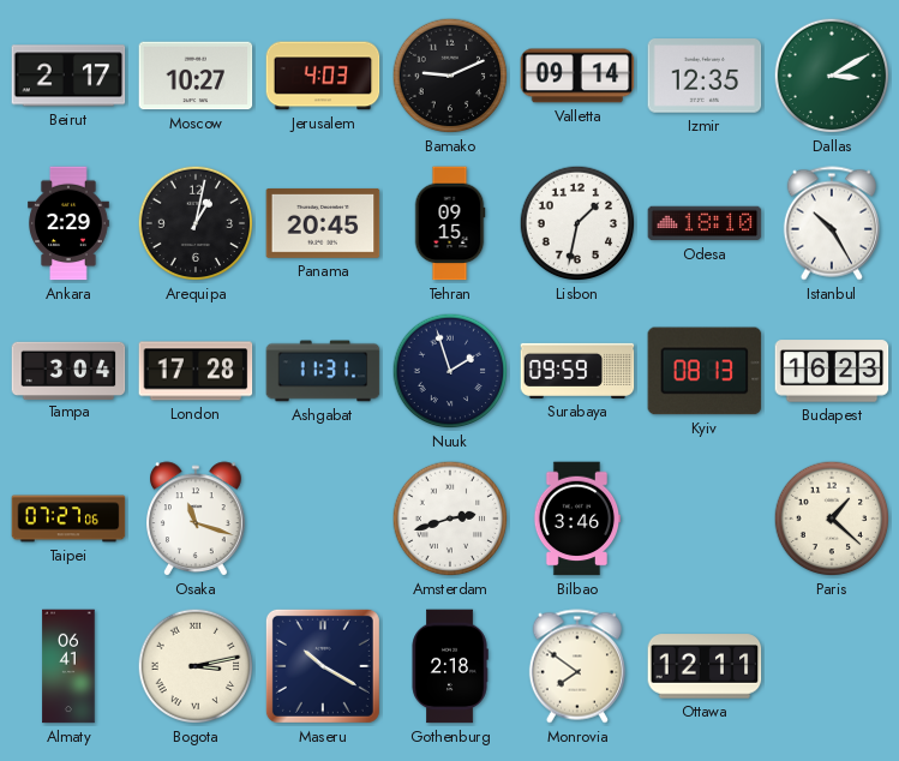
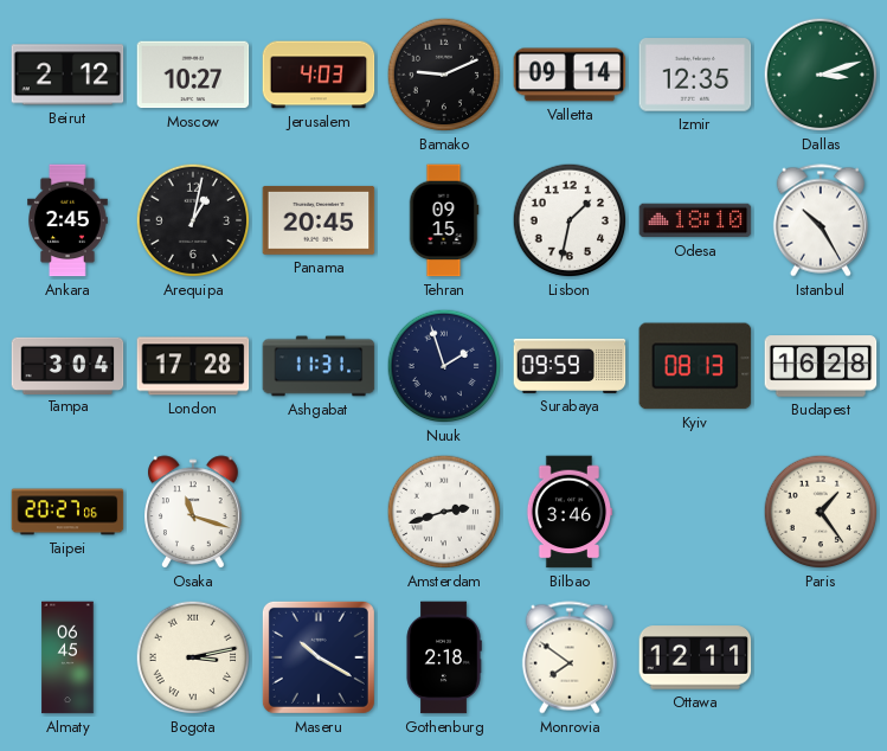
Beirut: 2:17 -> 2:12 (68, 75)
Dallas: 3:10 -> 3:12 (821, 75)
Ankara: 2:29 -> 2:45 (69, 220)
Budapest: 16:23 -> 16:28 (821, 366)
Taipei: 07:27 -> 20:27 (68, 512)
Paris: 1:22 -> 1:24 (821, 512)
Almaty: 06:41 -> 06:45 (68, 657)
